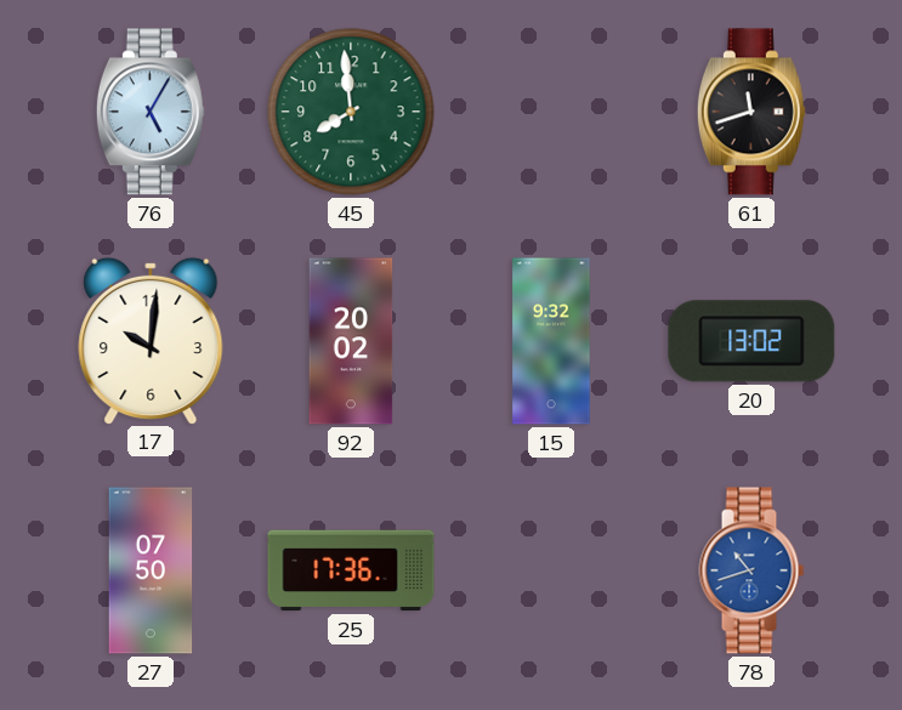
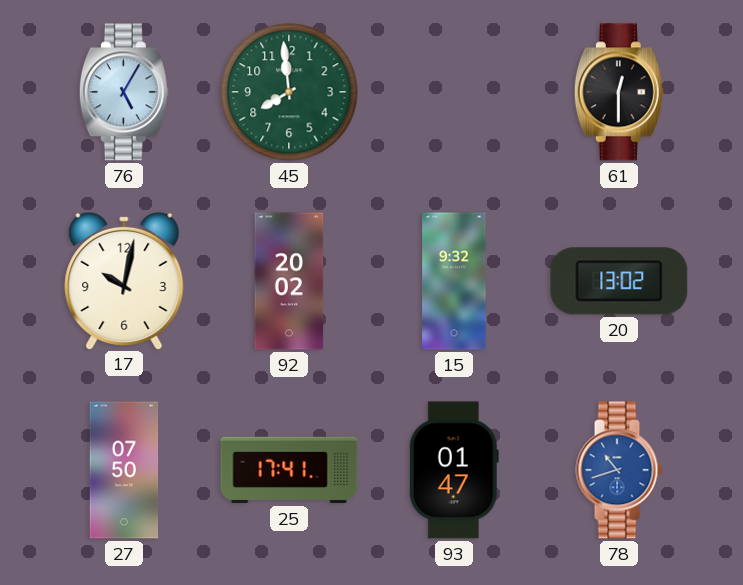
61: 11:42 -> 12:30 (619, 92)
17: 10:01 -> 10:02 (124, 280)
25: 17:36 -> 17:41 (289, 470)
93: none -> 01:47 (454, 470)
